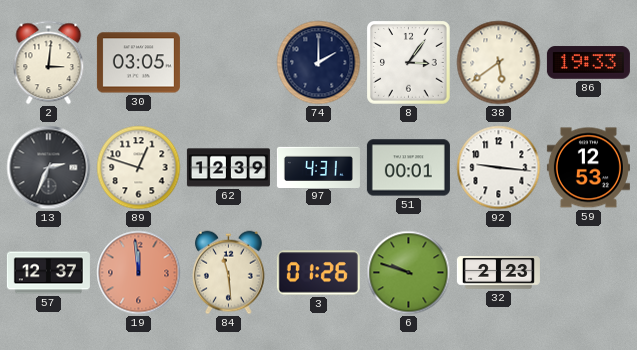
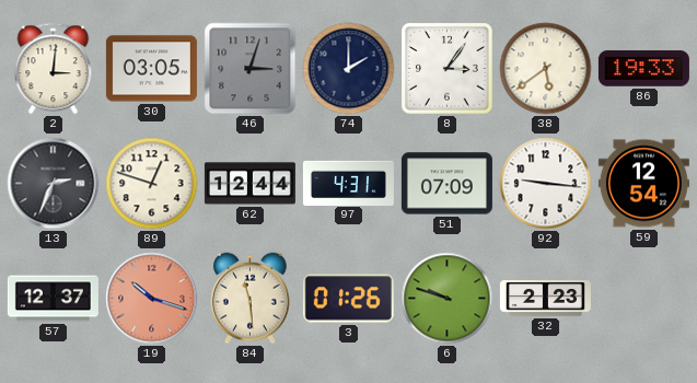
46: none -> 3:03 (251, 69)
62: 12:39 -> 12:44 (249, 184)
51: 00:01 -> 07:09 (446, 184)
59: 12:53 -> 12:54 (643, 184)
19: 11:59 -> 10:18 (152, 299)
